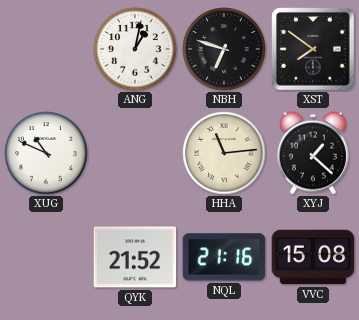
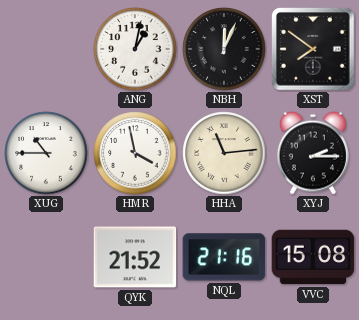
NBH: 6:48 -> 12:04 (224, 49)
XUG: 10:49 -> 10:45 (46, 153)
HMR: none -> 3:58 (135, 153)
XYJ: 1:22 -> 2:15 (313, 153)
